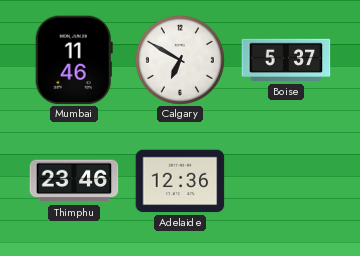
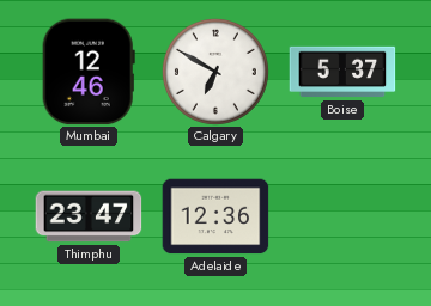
Mumbai: 11:46 -> 12:46 (89, 72)
Thimphu: 23:46 -> 23:47 (89, 216)
